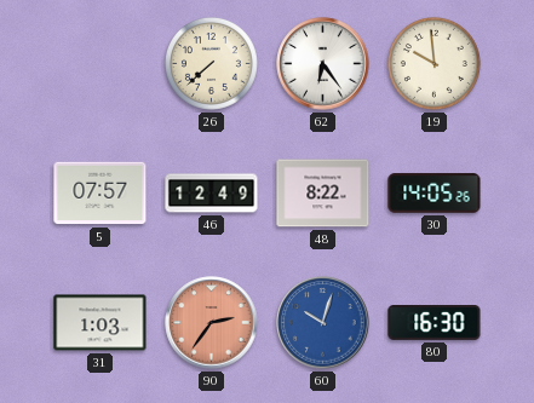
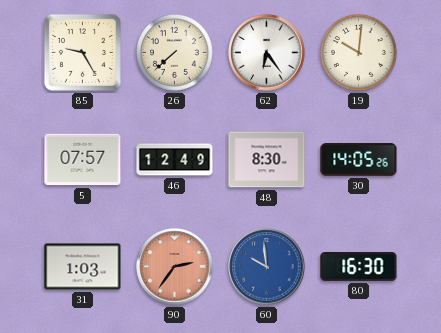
85: none -> 9:25 (82, 52)
19: 9:59 -> 10:01 (358, 52)
48: 8:22 -> 8:30 (267, 160)
60: 10:03 -> 9:59 (267, 267)
